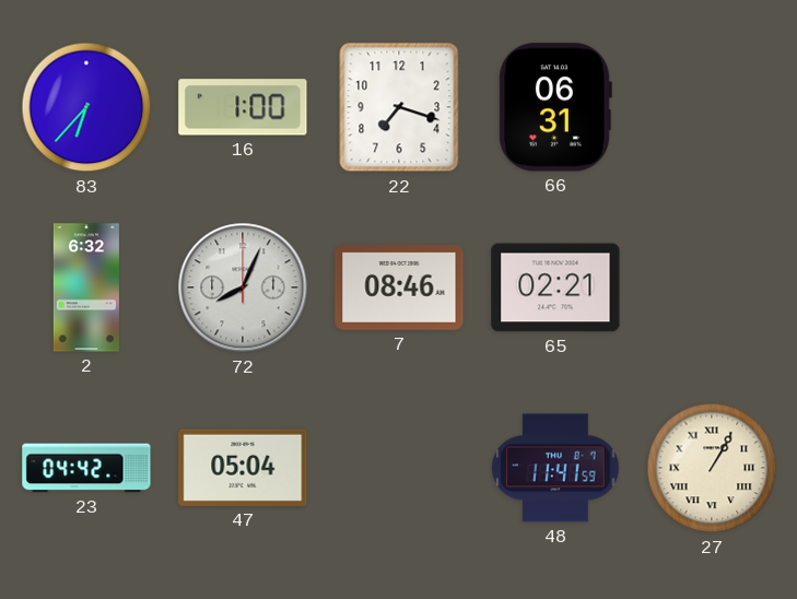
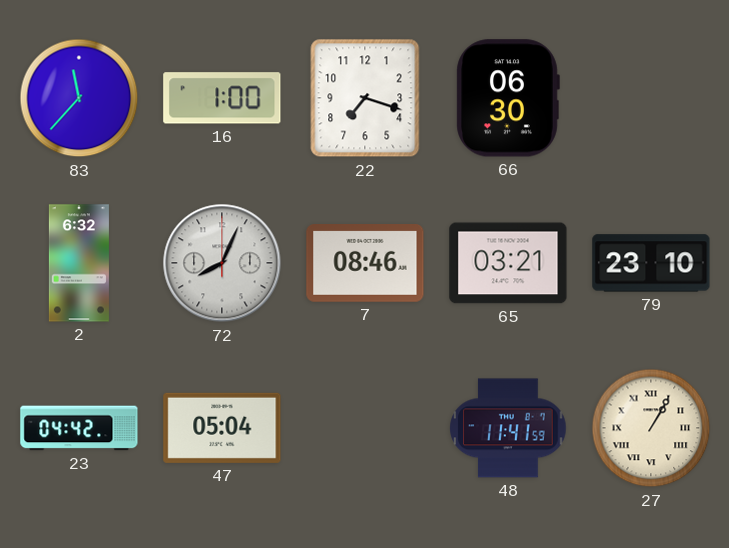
83: 6:37 -> 11:37 (79, 98)
66: 06:31 -> 06:30 (508, 98)
65: 02:21 -> 03:21 (508, 263)
79: none -> 23:10 (651, 263)
